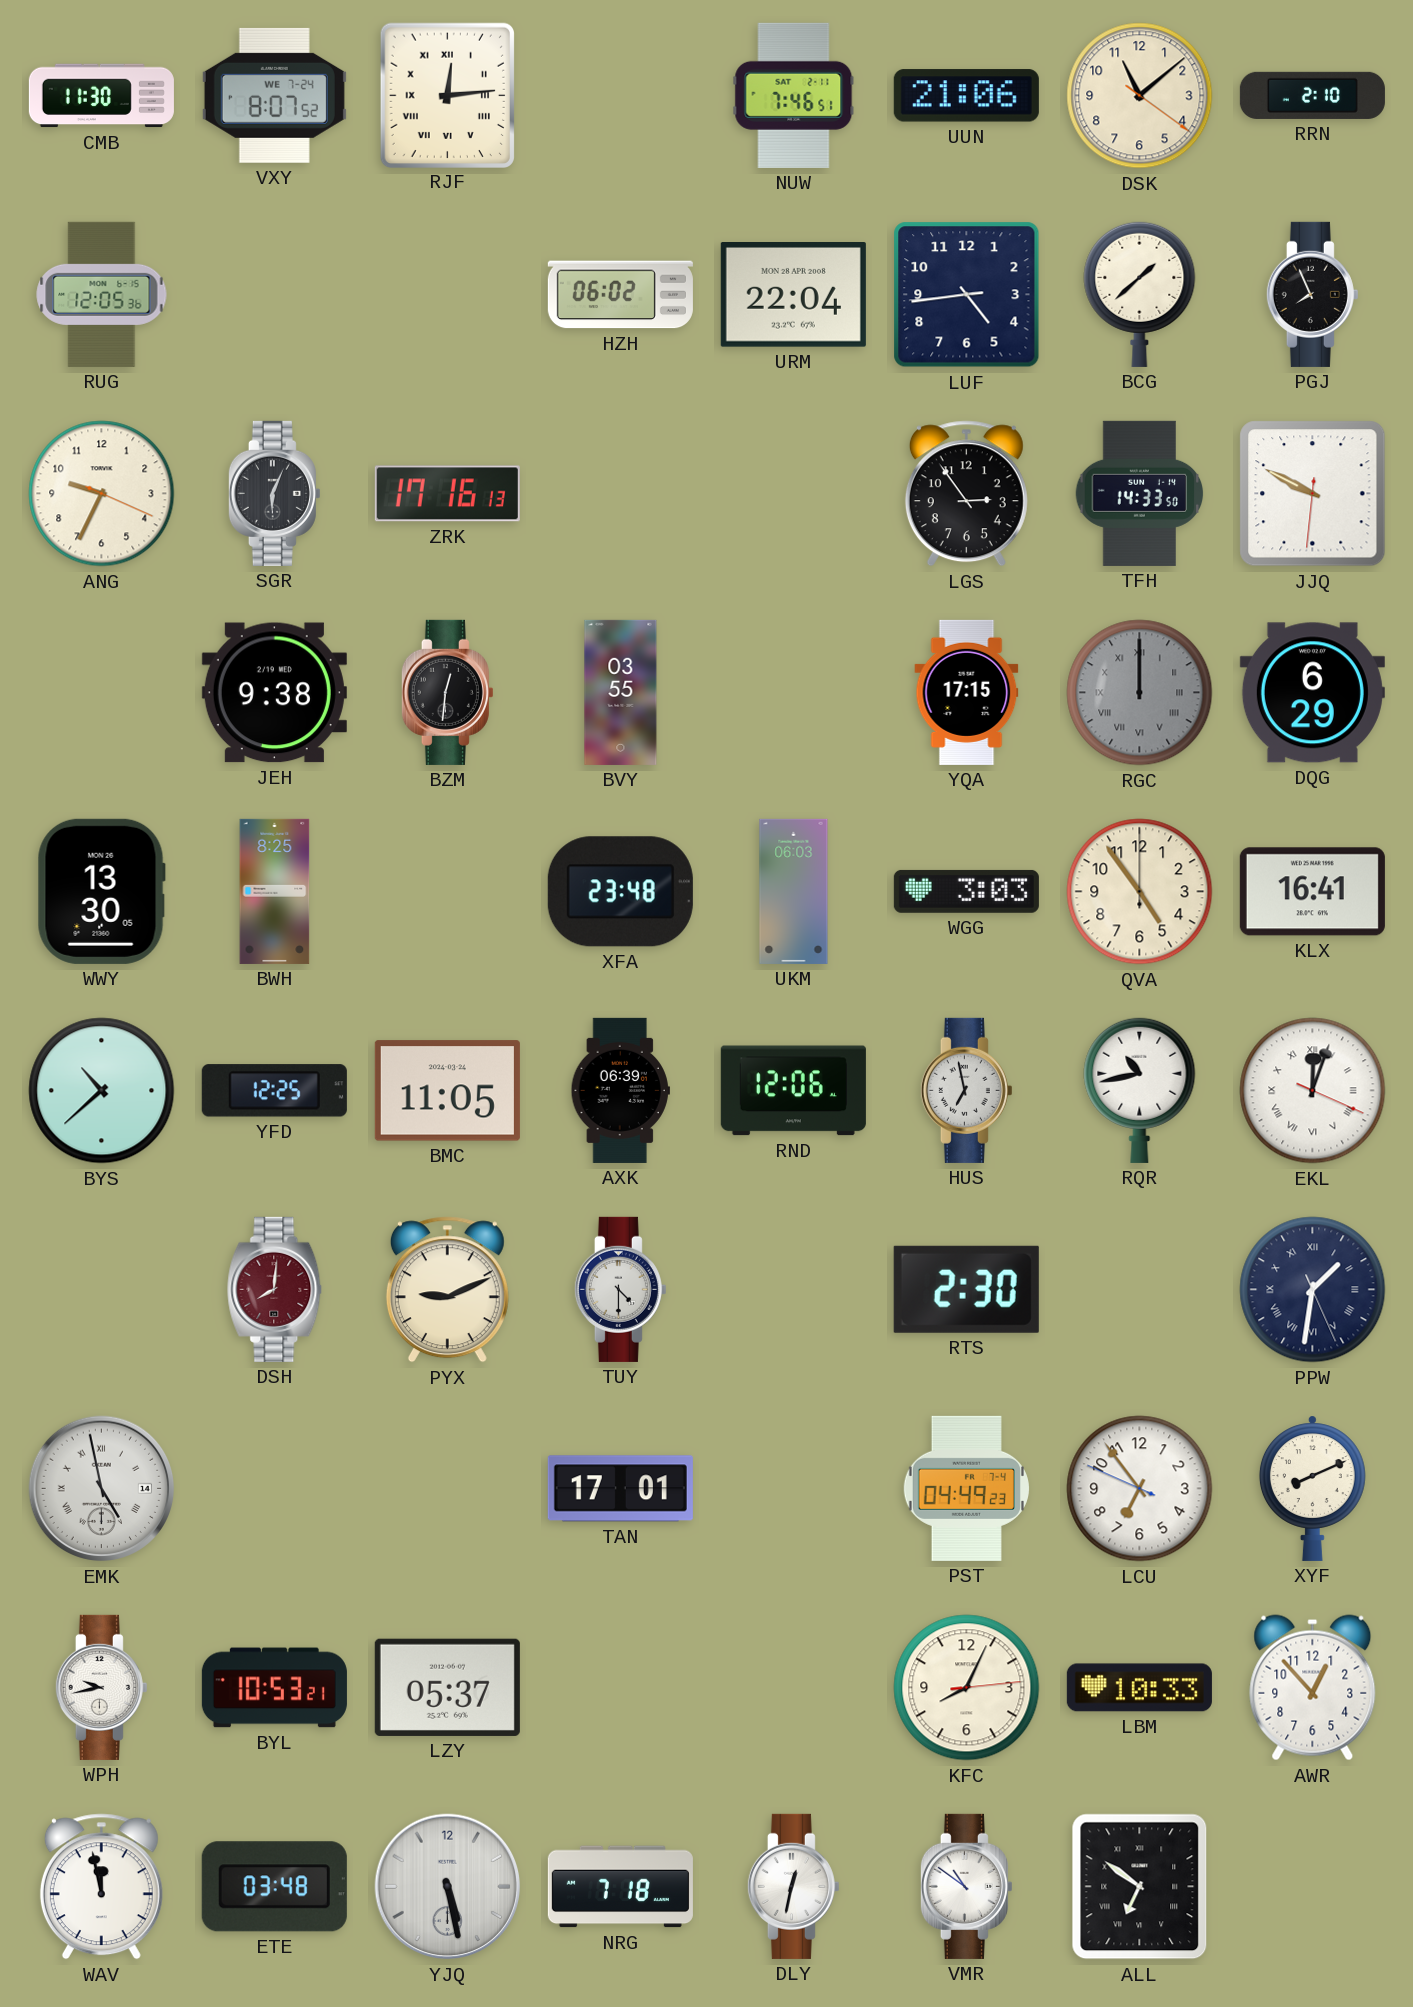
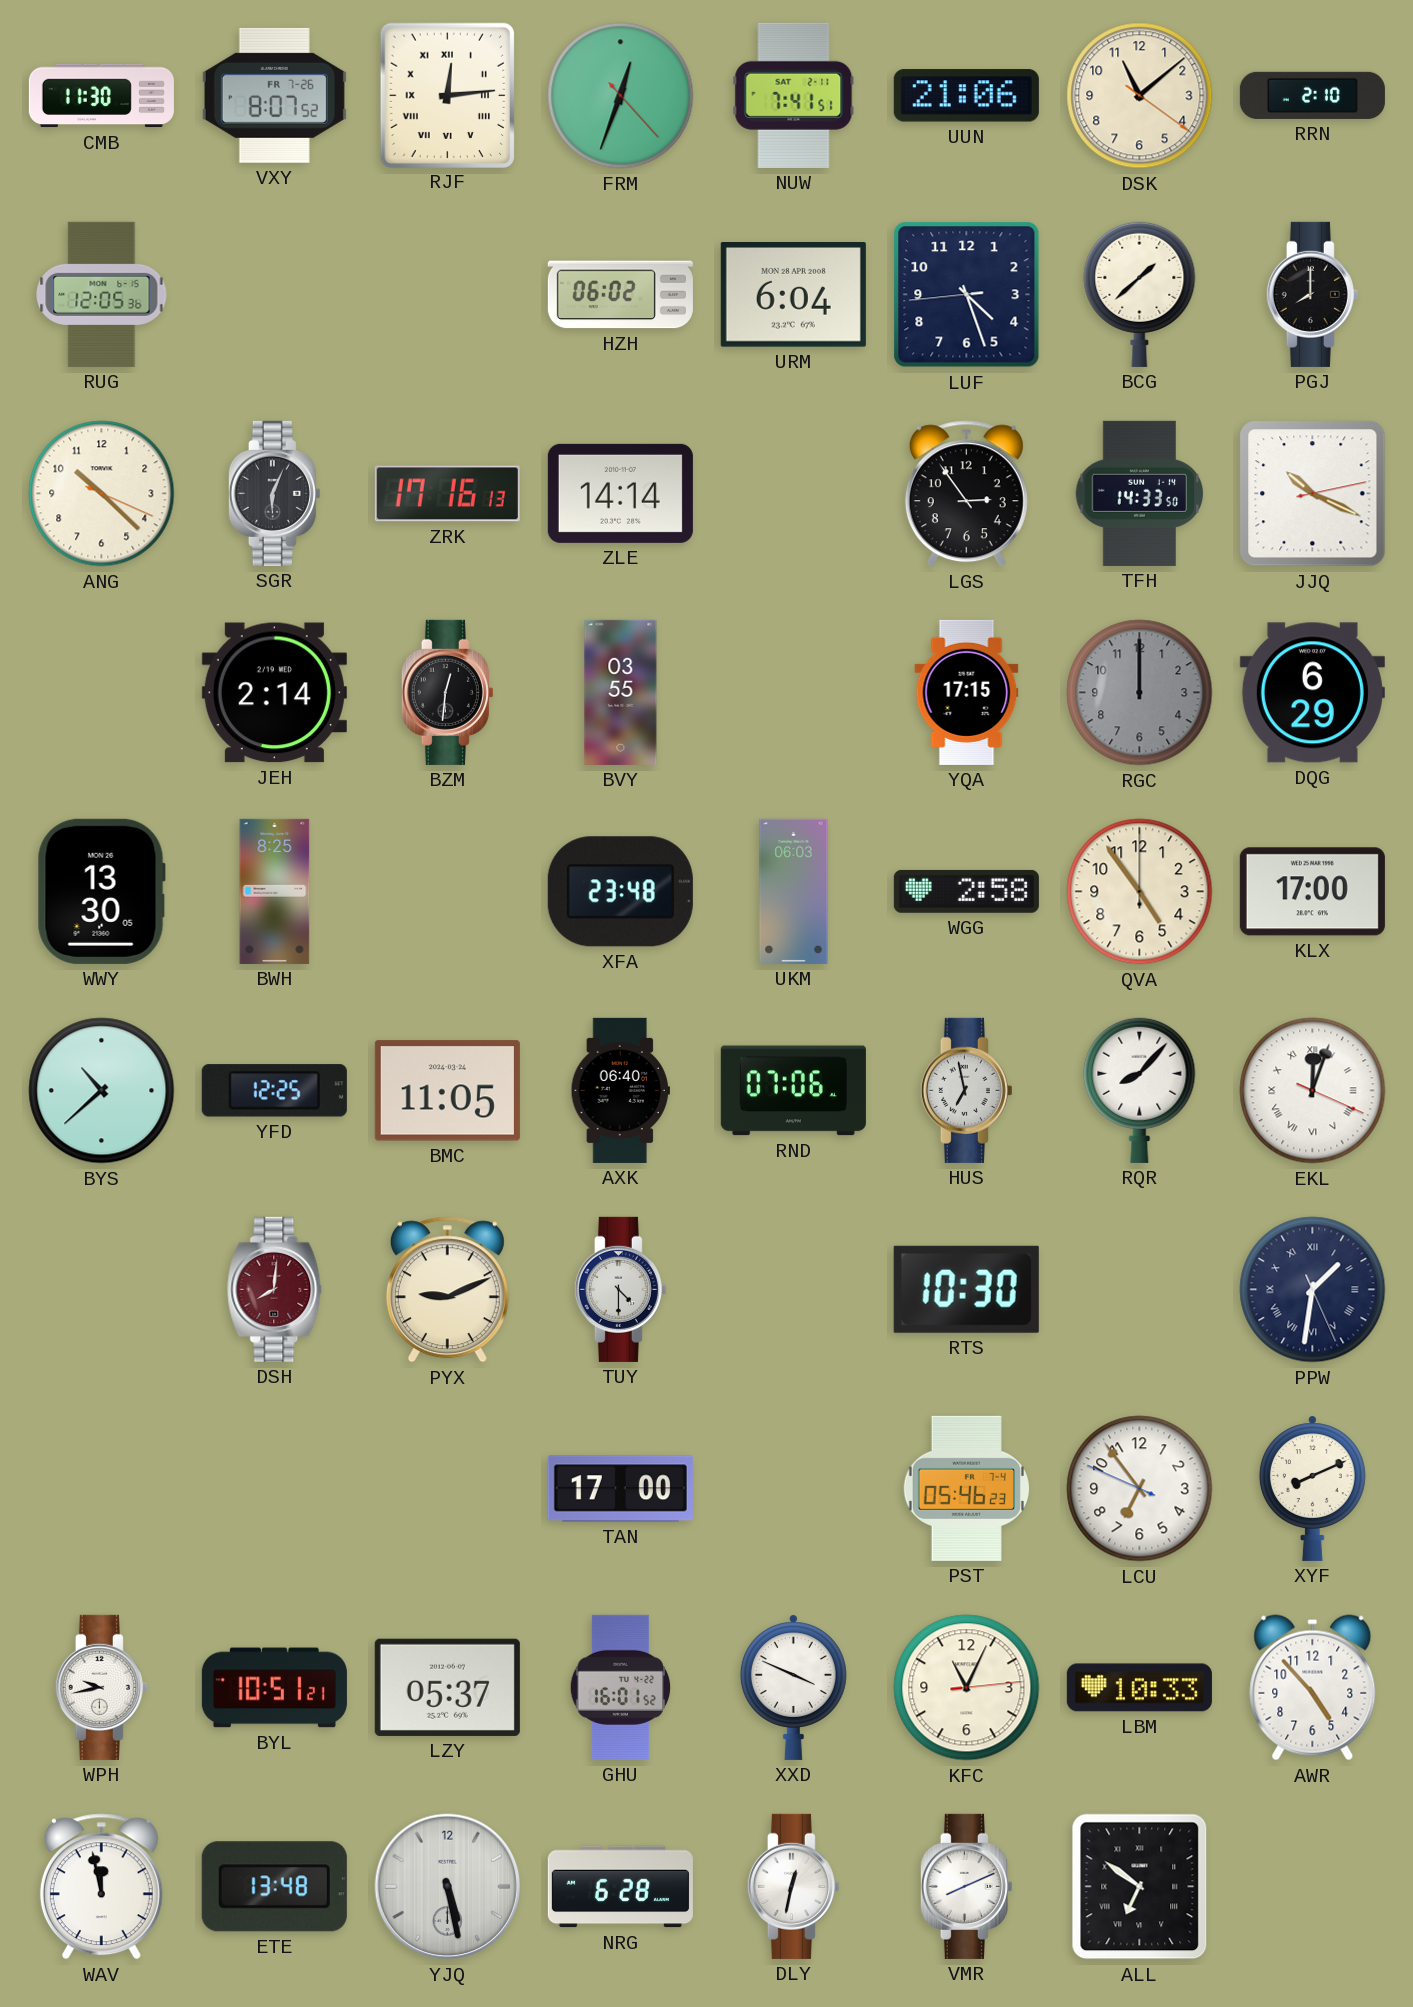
VXY date: WE 7-24 -> FR 7-26 (274, 95)
FRM: none -> 12:33 (621, 96)
NUW: 7:46 -> 7:41 (794, 95)
URM: 22:04 -> 6:04 (793, 295)
LUF: 4:43 -> 4:26 (967, 295)
PGJ: 7:56 -> 8:00 (1312, 294)
ANG: 9:34 -> 10:22 (102, 494)
ZLE: none -> 14:14 (620, 493)
JJQ: 9:49 -> 10:19 (1313, 494)
JEH: 9:38 -> 2:14 (274, 693)
RGC numerals: Roman -> Arabic (1140, 693)
WGG: 3:03 -> 2:58 (966, 891)
KLX: 16:41 -> 17:00 (1312, 892)
AXK: 06:39 -> 06:40 (620, 1090)
RND: 12:06 -> 07:06 (793, 1091)
RQR: 10:43 -> 8:07 (1140, 1090)
RTS: 2:30 -> 10:30 (966, 1289)
EMK: 4:58 -> none (102, 1489)
TAN: 17:01 -> 17:00 (620, 1489)
PST: 04:49 -> 05:46 (966, 1488)
BYL: 10:53 -> 10:51 (274, 1688)
GHU: none -> 16:01 (620, 1687)
XXD: none -> 3:49 (793, 1687)
KFC: 8:04 -> 11:04 (967, 1688)
AWR: 12:53 -> 4:53 (1313, 1688)
ETE: 03:48 -> 13:48 (274, 1887)
NRG: 7:18 -> 6:28 (620, 1887)
VMR: 10:51 -> 8:11 (966, 1886)
